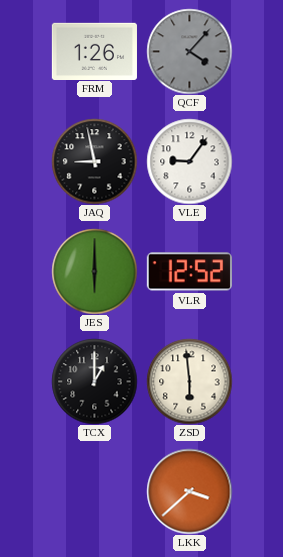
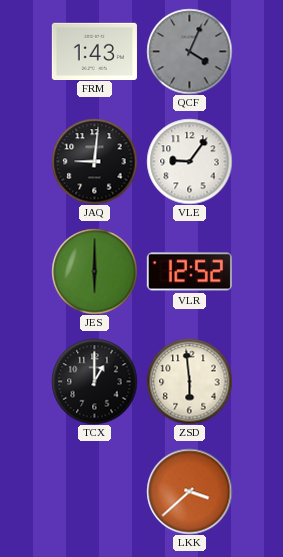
FRM: 1:26 -> 1:43 (94, 51)
QCF: 4:07 -> 4:04 (189, 51)
JAQ: 8:58 -> 9:01 (94, 161)
